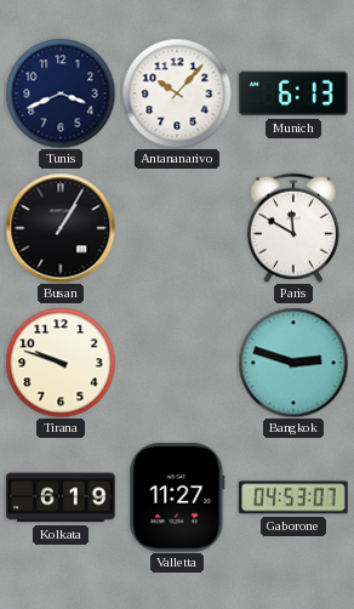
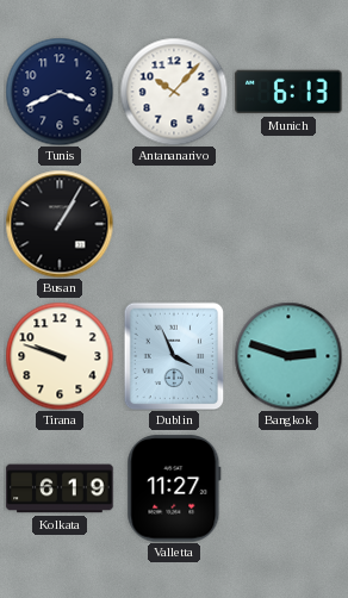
Paris: 11:50 -> none (293, 228)
Dublin: none -> 3:56 (174, 356)
Gaborone: 04:53 -> none (293, 497)
